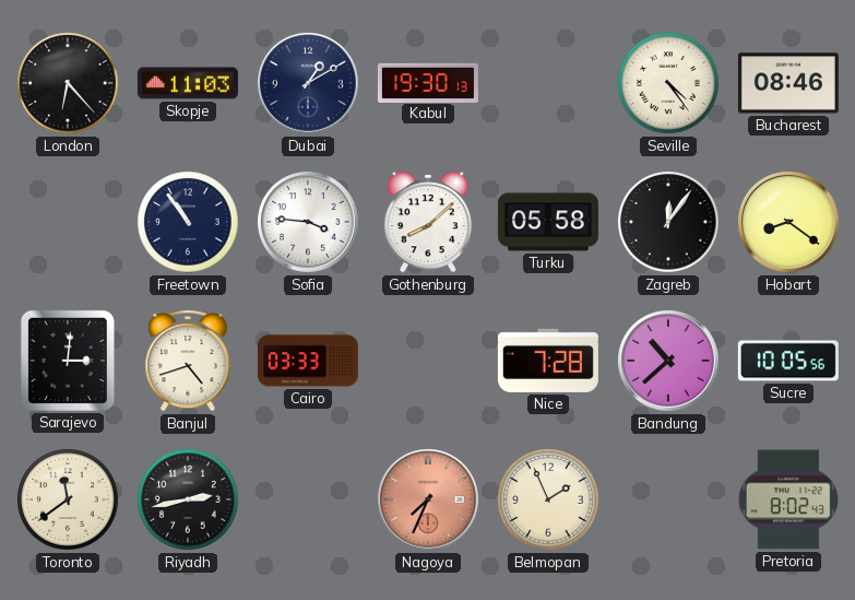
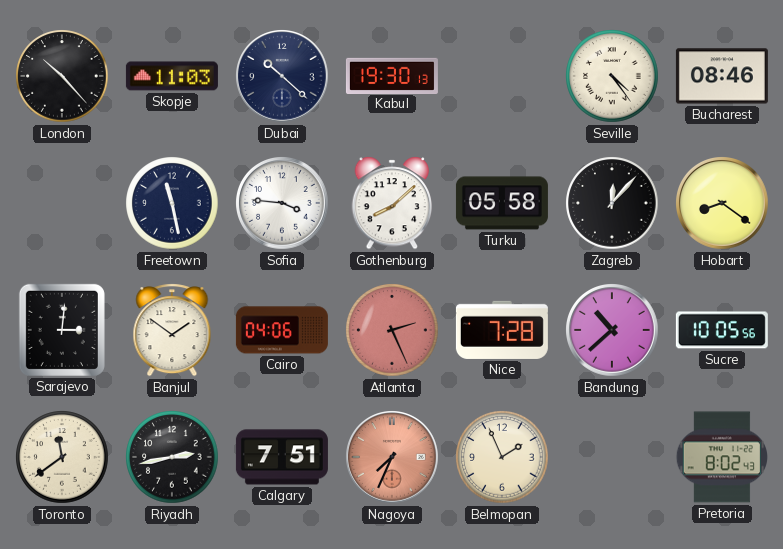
London: 6:23 -> 10:23 (62, 76)
Dubai: 1:10 -> 10:22 (283, 77)
Freetown: 10:54 -> 11:28 (172, 203)
Zagreb: 12:06 -> 12:07 (612, 203)
Banjul: 4:42 -> 1:51 (172, 330)
Cairo: 03:33 -> 04:06 (282, 330)
Atlanta: none -> 2:26 (392, 330)
Calgary: none -> 7:51 (282, 457)
